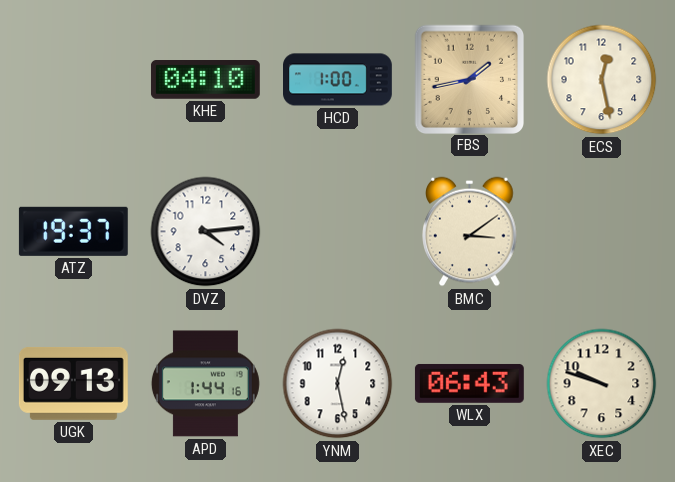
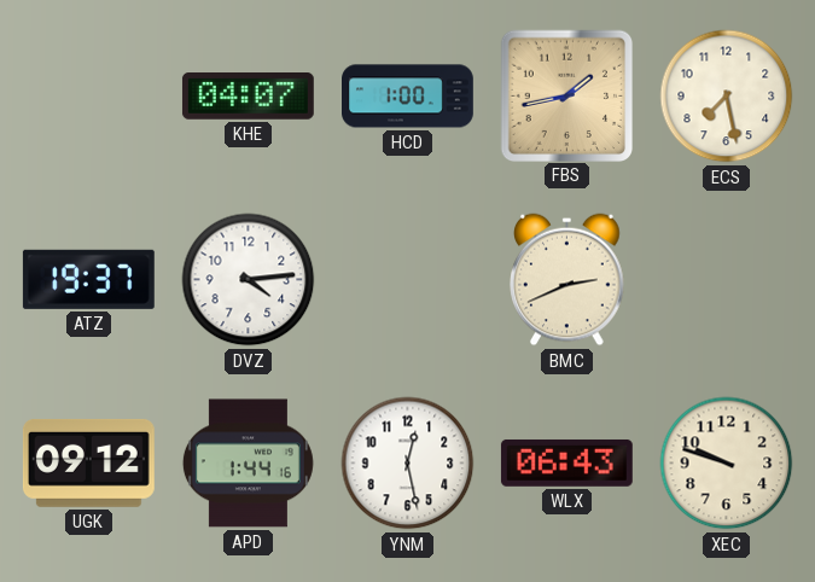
KHE: 04:10 -> 04:07 (248, 97)
ECS: 12:28 -> 7:28 (727, 97)
BMC: 3:09 -> 2:41 (567, 280)
UGK: 09:13 -> 09:12 (88, 462)
